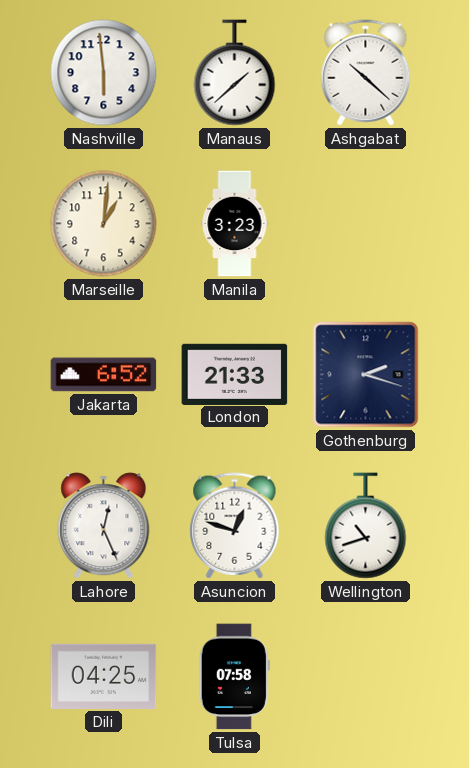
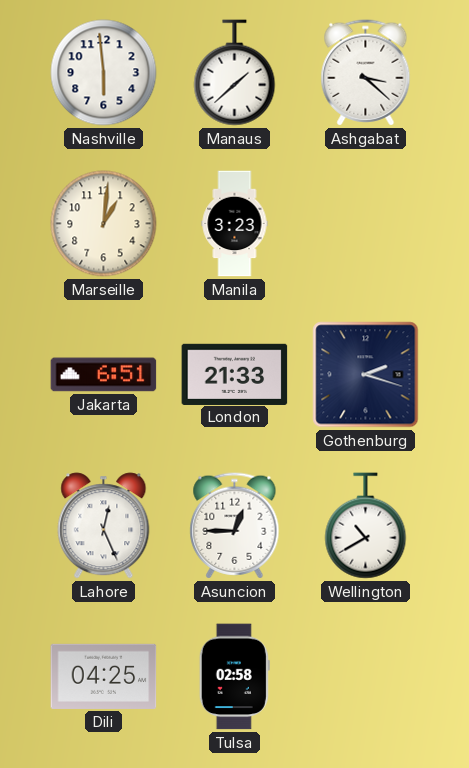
Ashgabat: 10:22 -> 3:22 (366, 73)
Jakarta: 6:52 -> 6:51 (104, 375)
Asuncion: 12:48 -> 12:45 (235, 526)
Wellington: 10:42 -> 10:40 (366, 526)
Tulsa: 07:58 -> 02:58 (234, 677)
